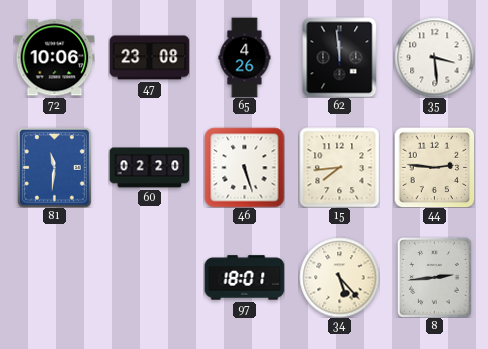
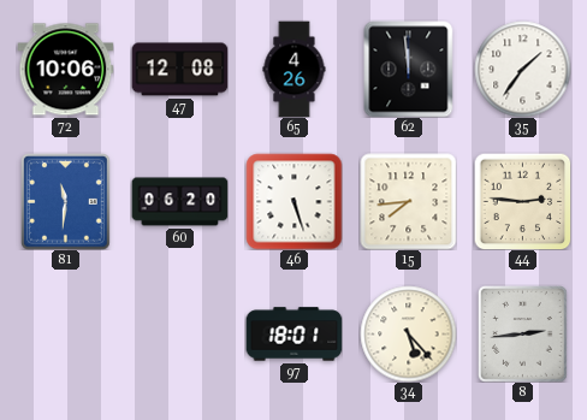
47: 23:08 -> 12:08 (179, 70)
35: 3:29 -> 1:36 (522, 69)
60: 02:20 -> 06:20 (179, 202)
